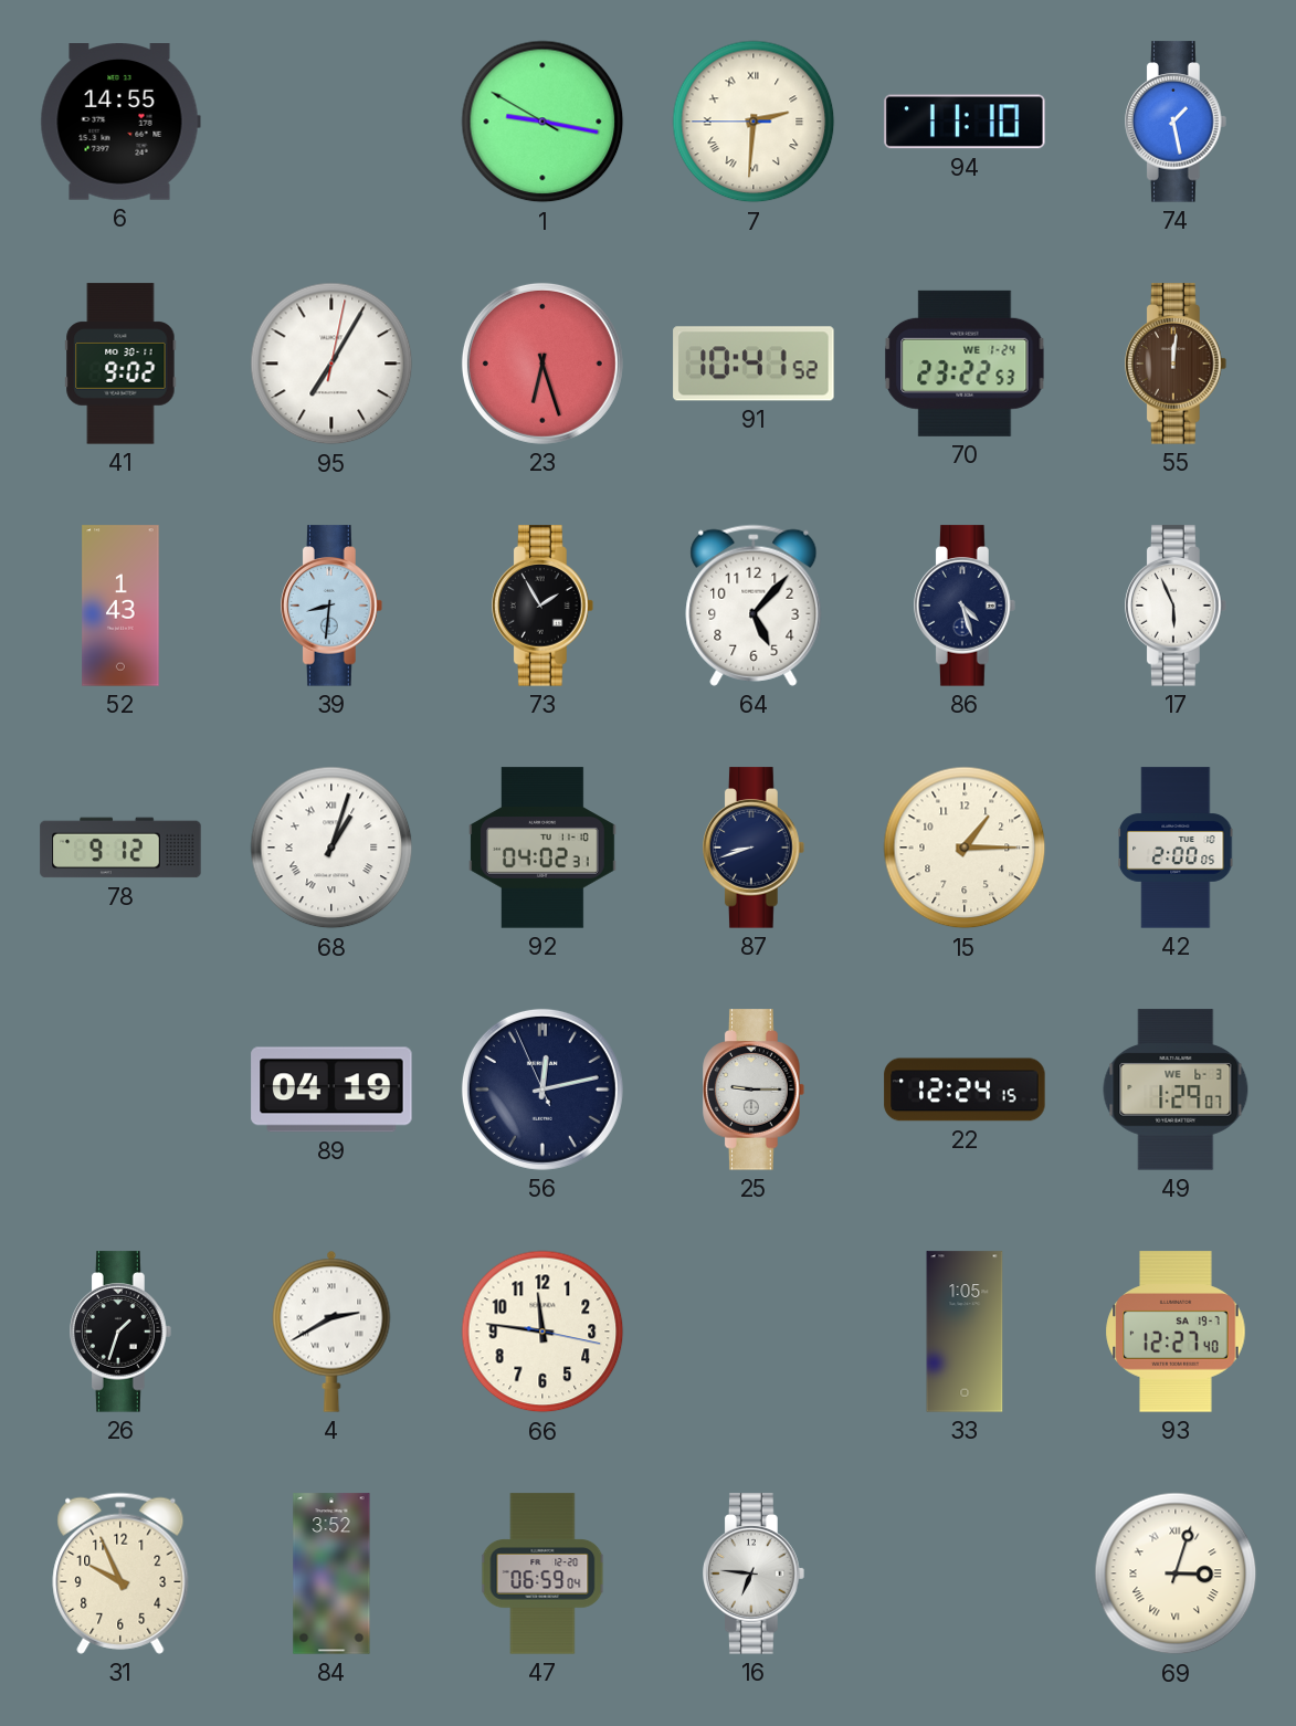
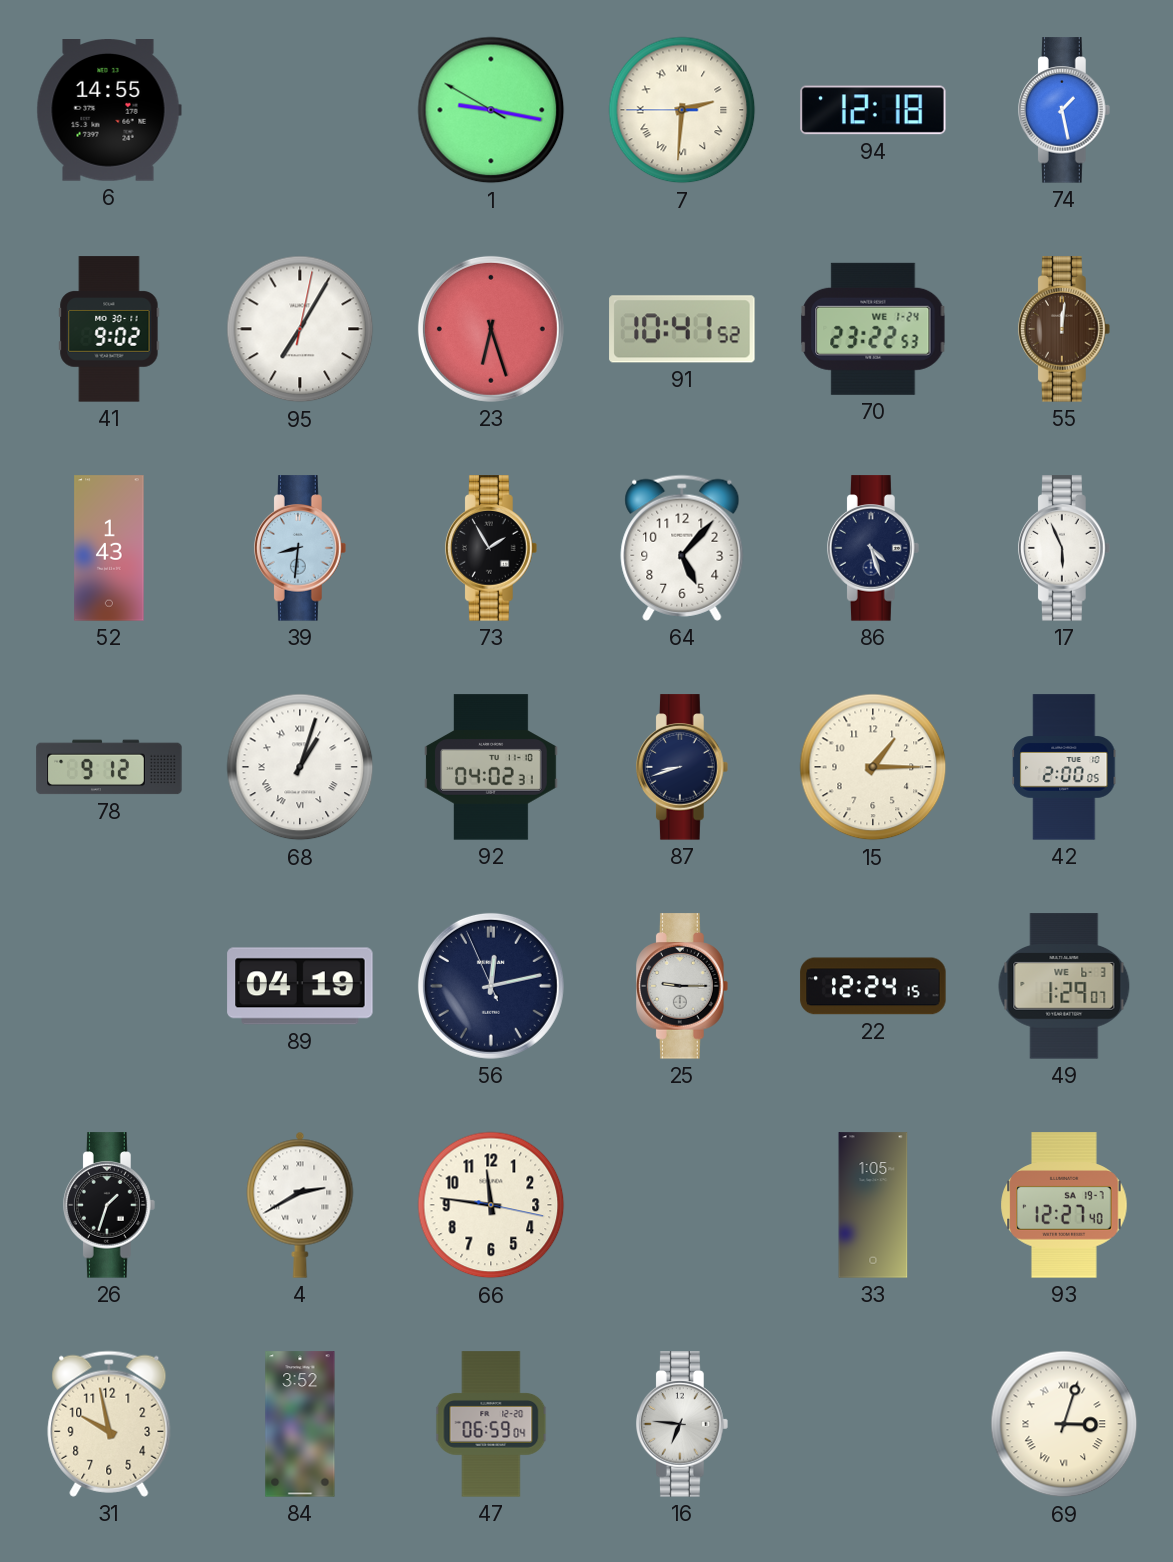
94: 11:10 -> 12:18 (873, 110)
31: 9:56 -> 9:58 (109, 1424)
